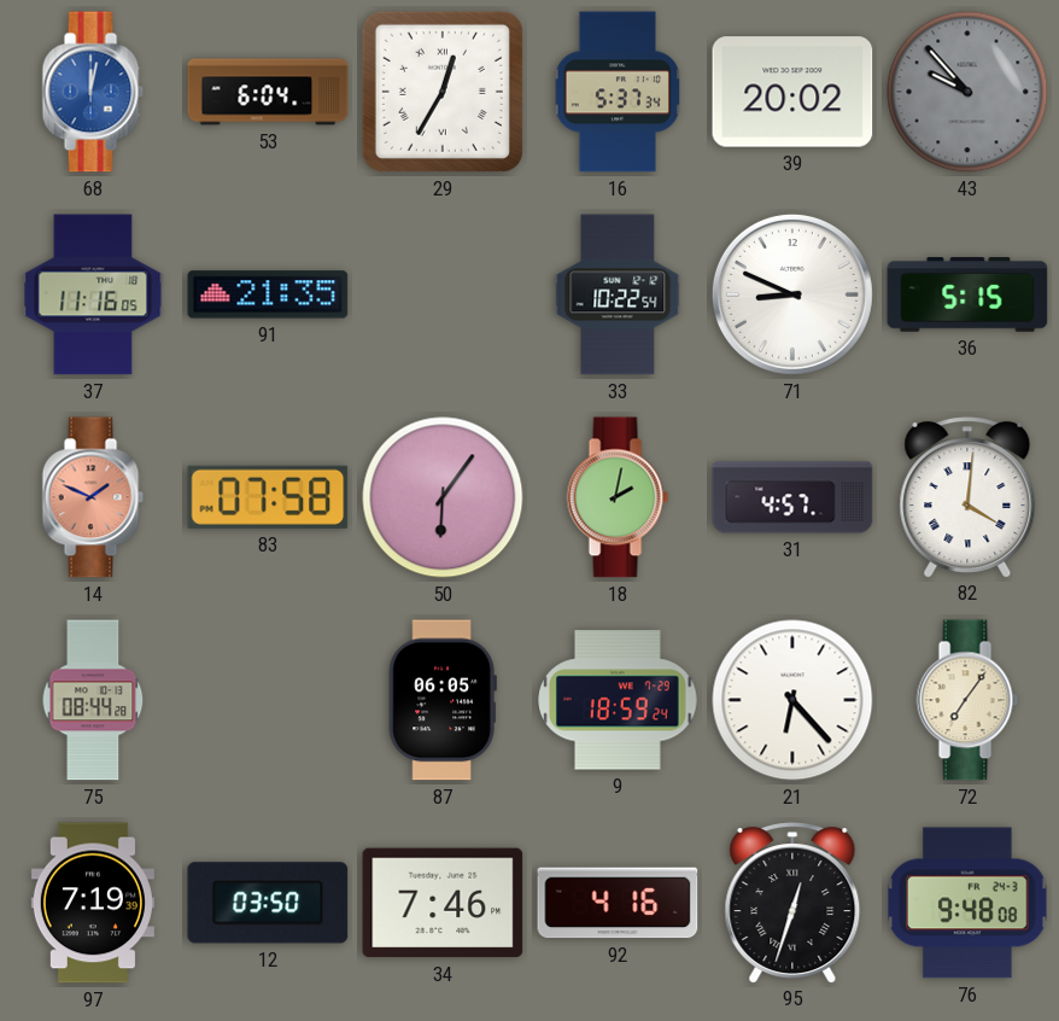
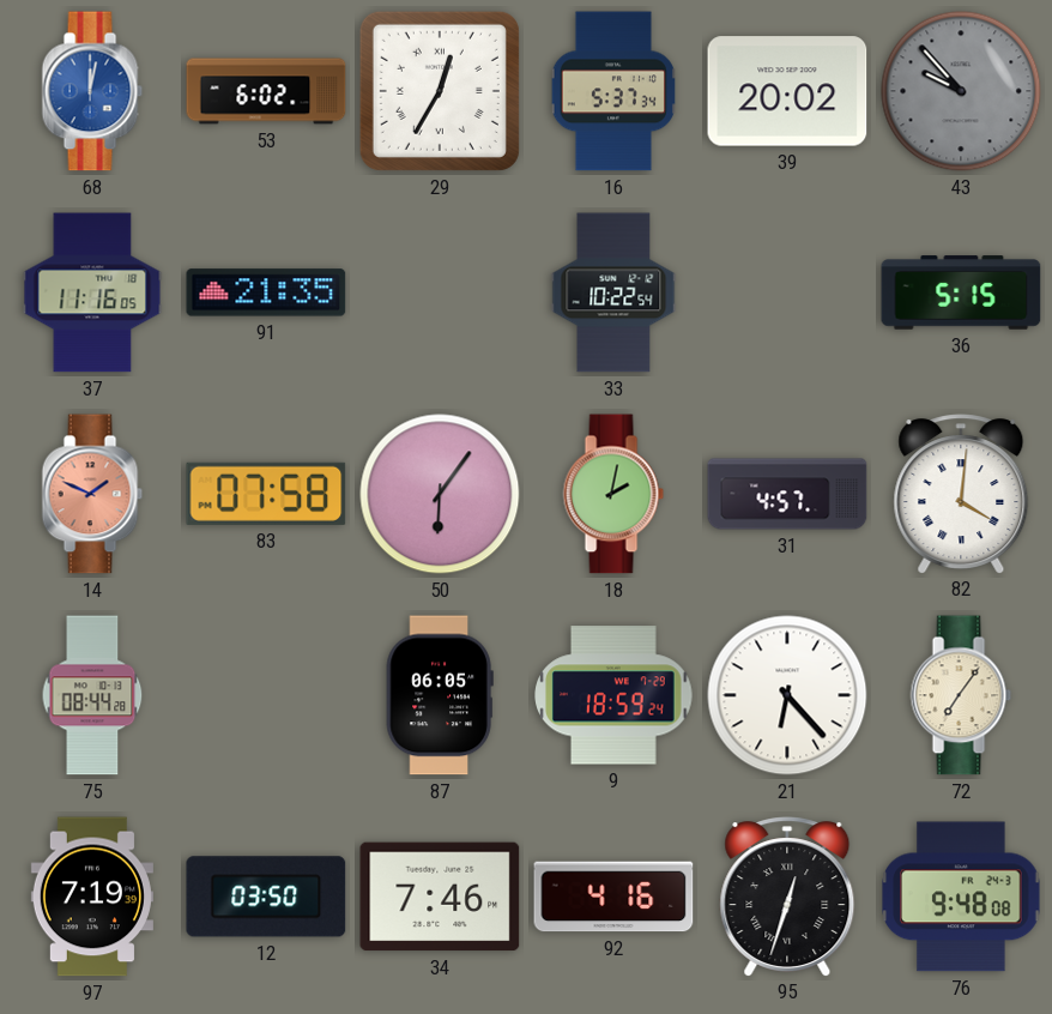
53: 6:04 -> 6:02 (266, 91)
71: 8:49 -> none (792, 294)
